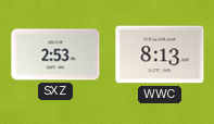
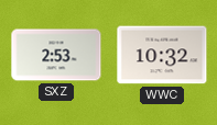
WWC: 8:13 -> 10:32 (162, 55)
